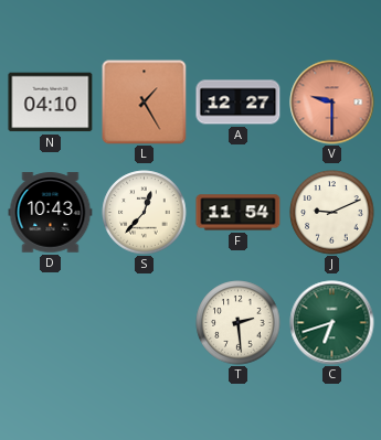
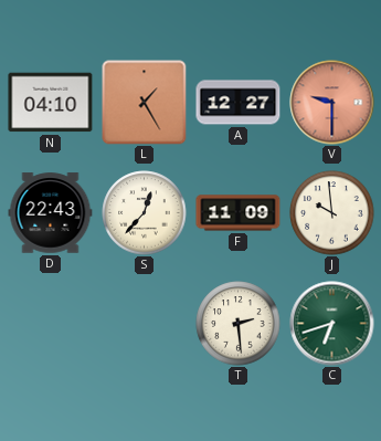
D: 10:43 -> 22:43 (51, 213)
F: 11:54 -> 11:09 (239, 213)
J: 9:11 -> 9:59 (332, 213)
